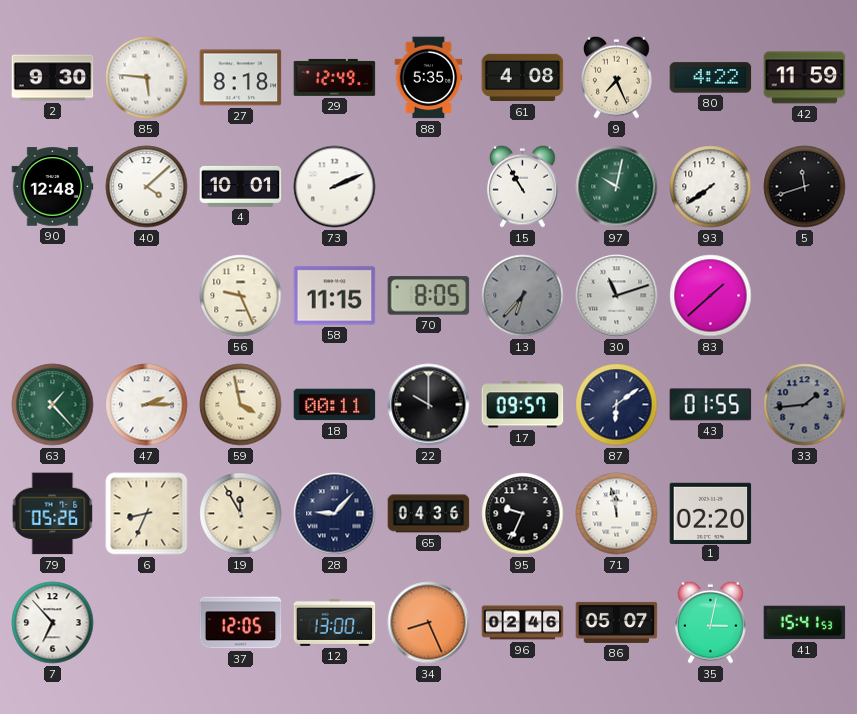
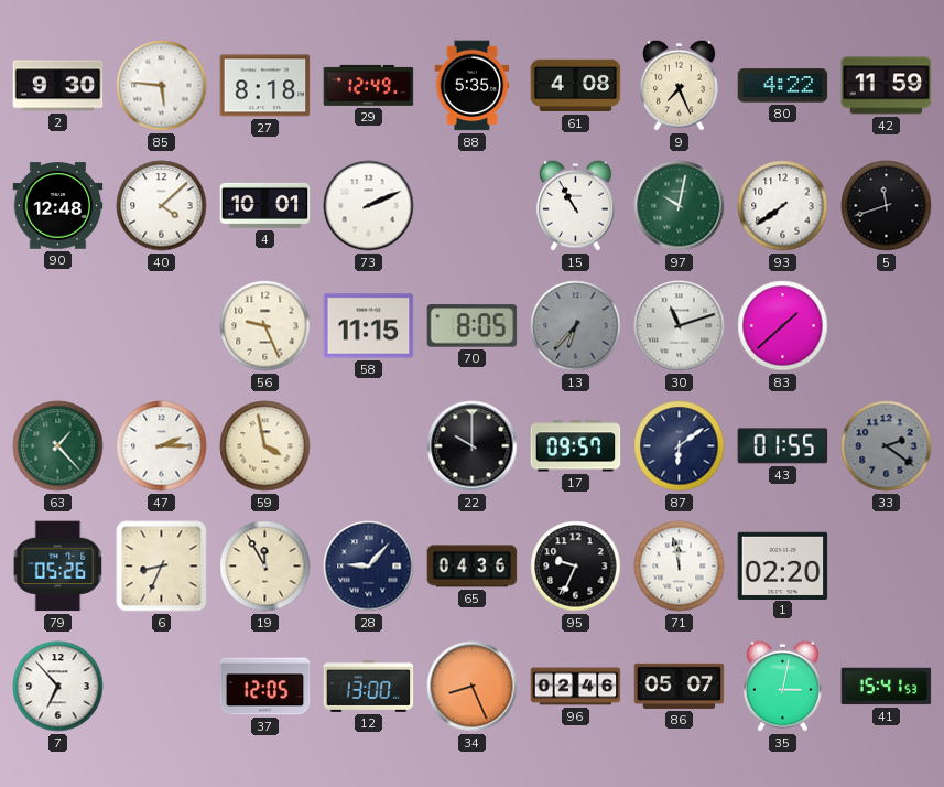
18: 00:11 -> none (335, 405)
33: 1:44 -> 2:21 (887, 446)
